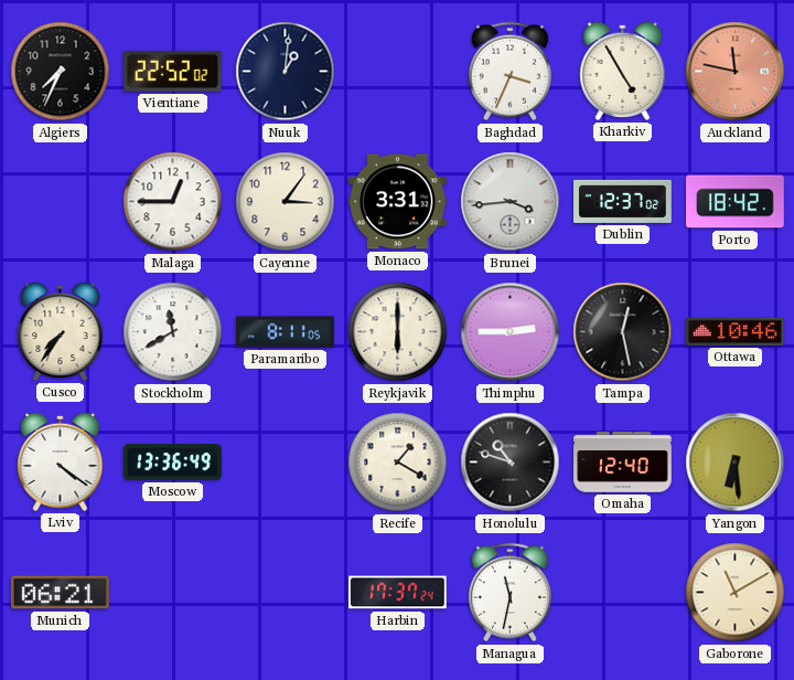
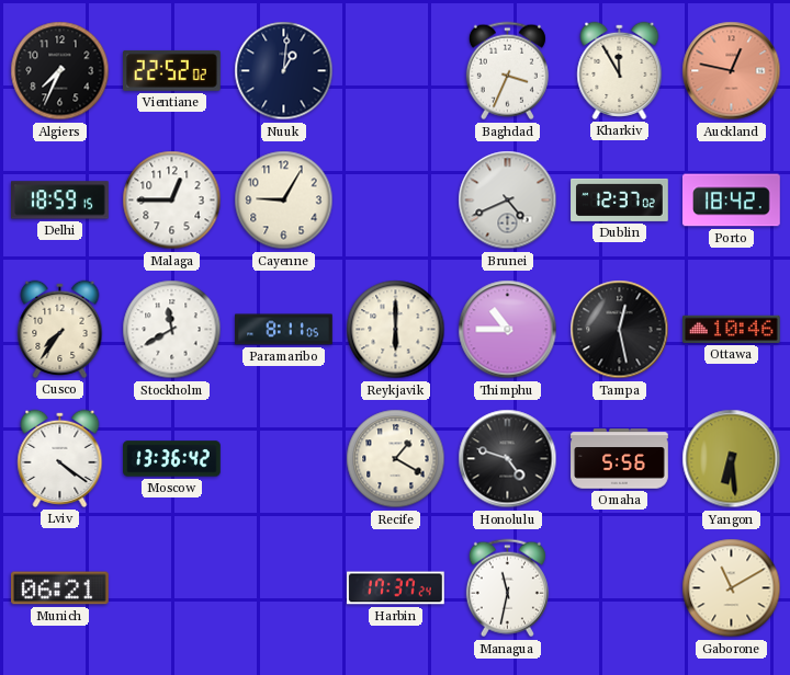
Kharkiv: 4:55 -> 11:55 (620, 70)
Auckland: 11:47 -> 12:47 (732, 71)
Delhi: none -> 18:59 (60, 201)
Cayenne: 3:06 -> 9:05 (284, 201)
Monaco: 3:31 -> none (398, 202)
Brunei: 3:44 -> 4:41 (508, 201)
Thimphu: 2:45 -> 10:45 (508, 330)
Moscow: 13:36:49 -> 13:36:42 (172, 459)
Honolulu: 10:48 -> 4:48 (508, 459)
Omaha: 12:40 -> 5:56 (620, 459)
